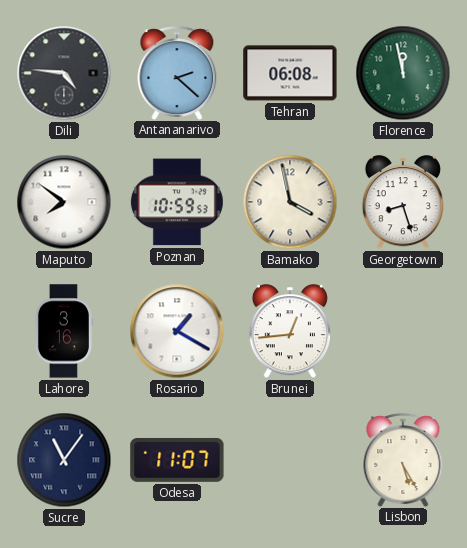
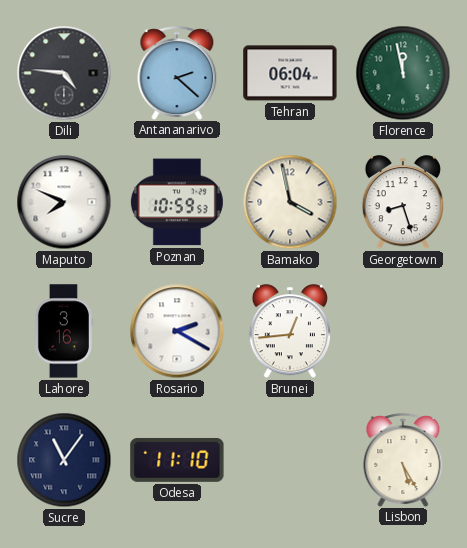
Tehran: 06:08 -> 06:04 (290, 73)
Maputo: 7:51 -> 7:49 (64, 202)
Rosario: 1:20 -> 2:20 (177, 331)
Odesa: 11:07 -> 11:10 (177, 460)
